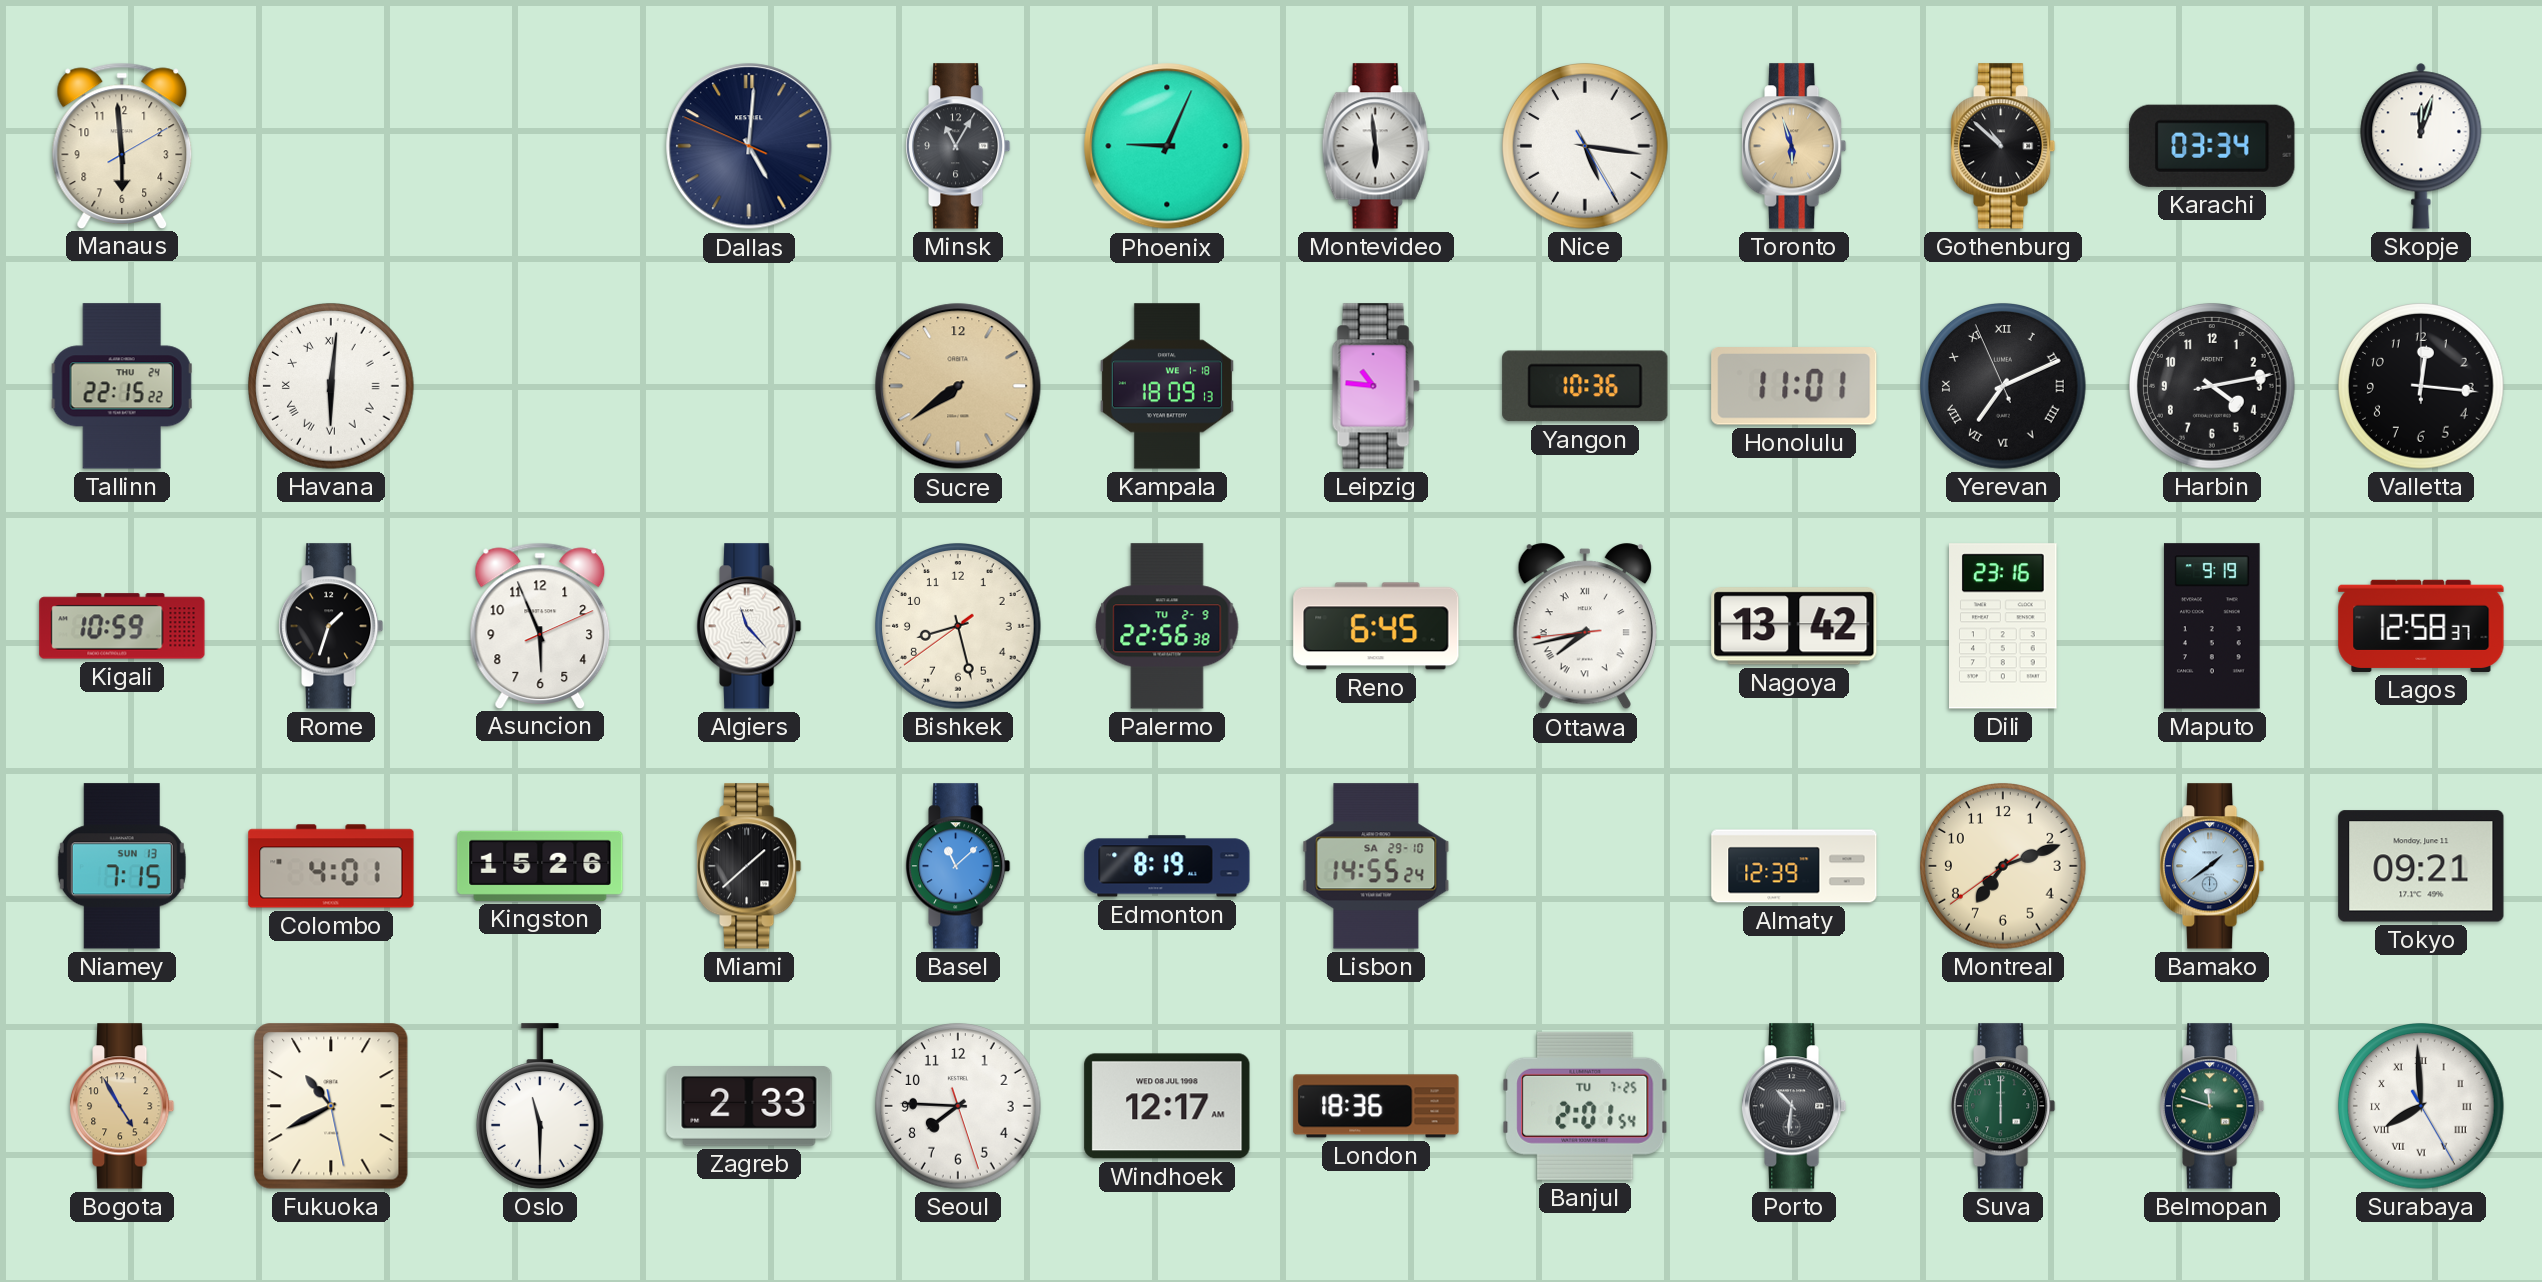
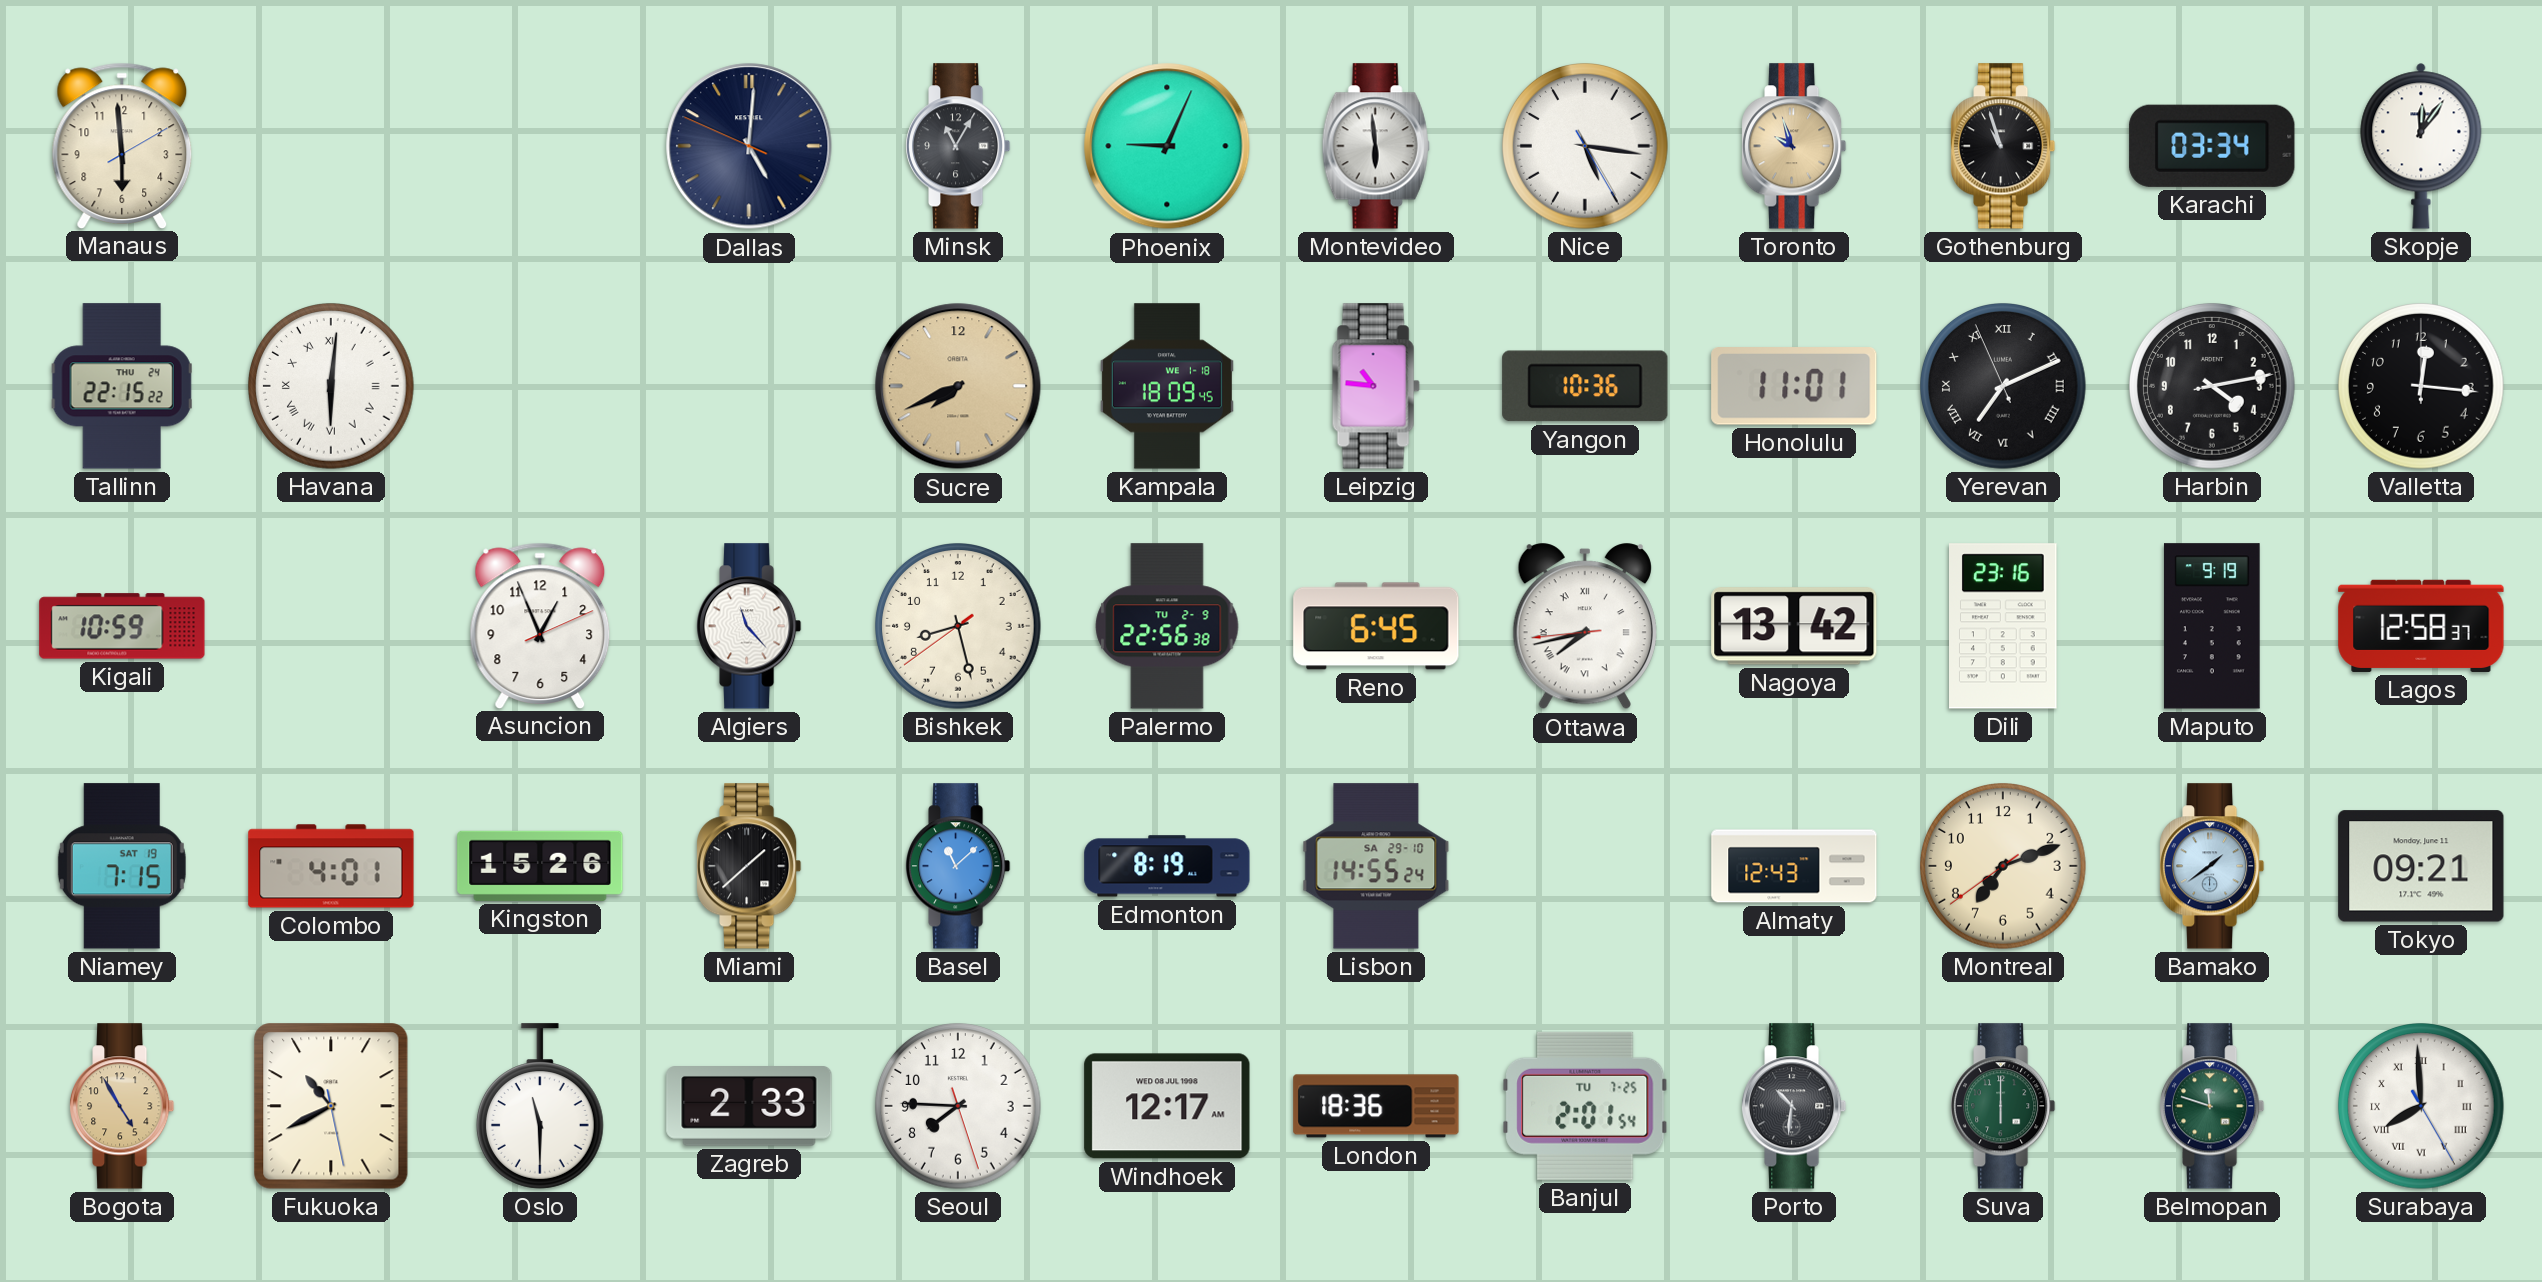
Toronto: 5:57 -> 9:57 (1794, 146)
Gothenburg: 10:52 -> 10:57 (2003, 146)
Skopje: 12:03 -> 12:06 (2421, 146)
Sucre: 7:39 -> 7:41 (958, 386)
Kampala: 18:09:13 -> 18:09:45 (1167, 386)
Rome: 1:33 -> none (331, 626)
Asuncion: 5:56 -> 12:56 (540, 625)
Niamey date: SUN 13 -> SAT 19 (122, 866)
Almaty: 12:39 -> 12:43 (1794, 866)
